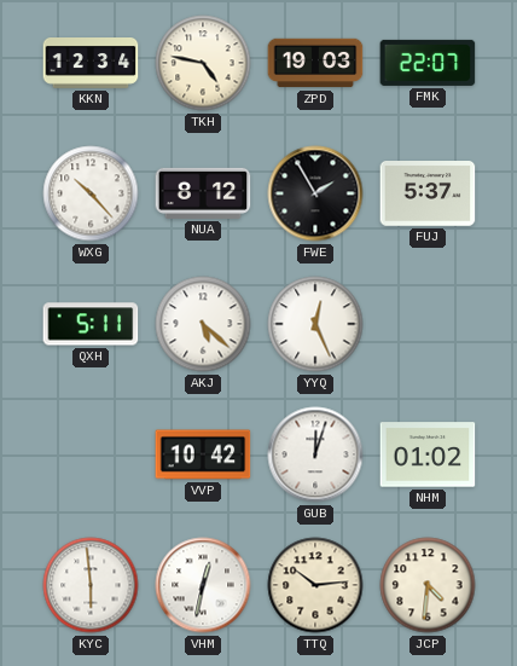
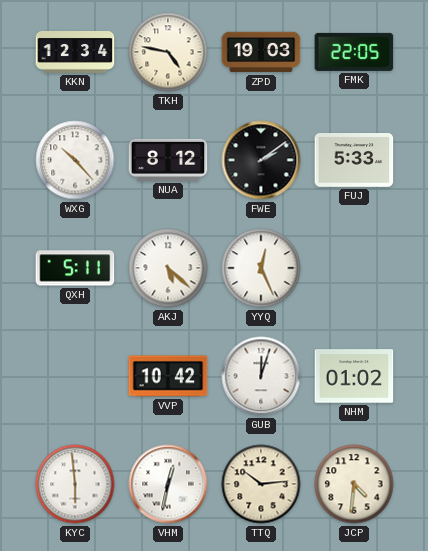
FMK: 22:07 -> 22:05 (354, 52)
FWE: 1:55 -> 2:09 (261, 160)
FUJ: 5:37 -> 5:33 (354, 161)
